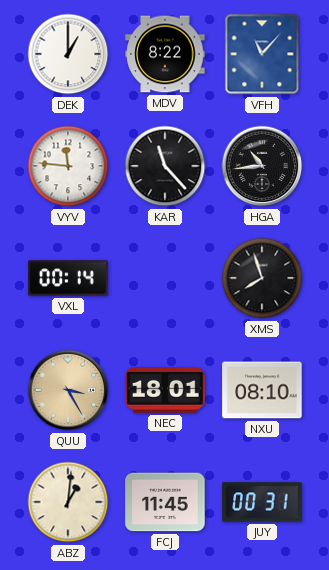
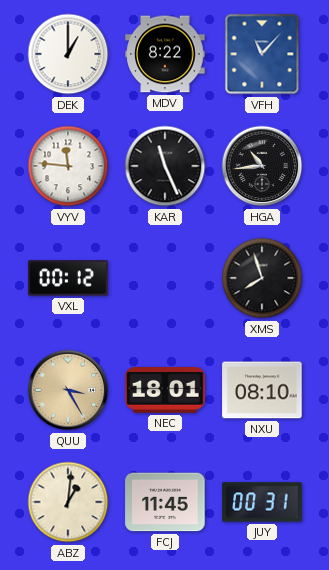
KAR: 11:23 -> 11:26 (165, 166)
VXL: 00:14 -> 00:12 (68, 278)
